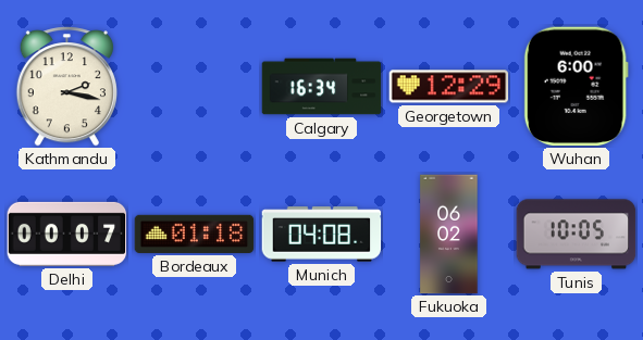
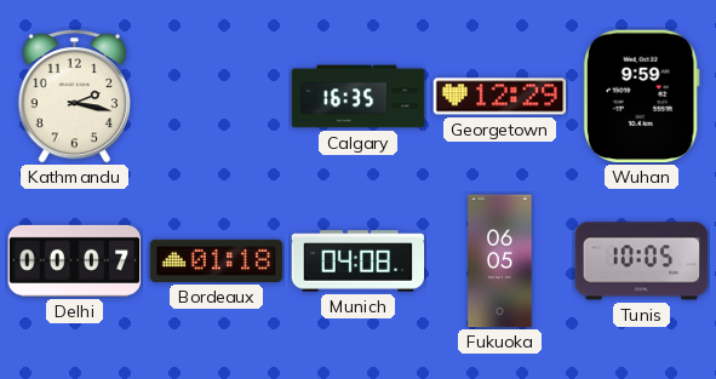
Calgary: 16:34 -> 16:35 (359, 97)
Wuhan: 6:00 -> 9:59 (641, 97)
Fukuoka: 06:02 -> 06:05 (500, 262)
